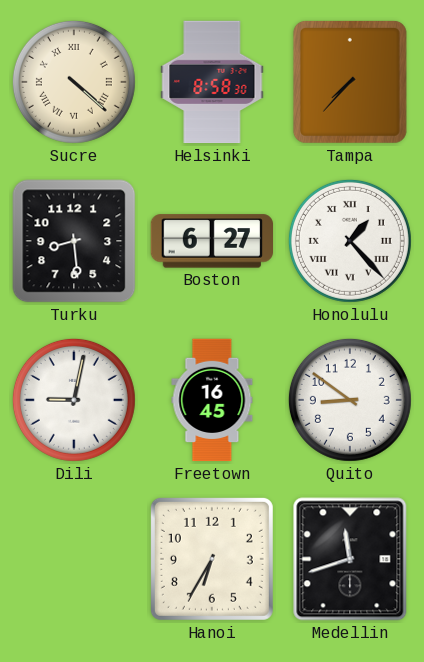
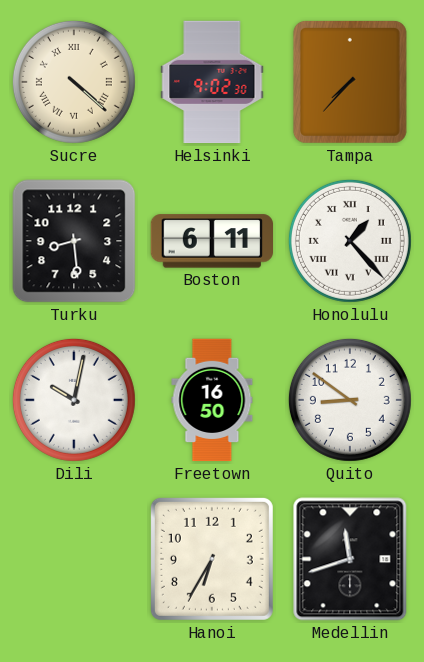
Helsinki: 8:58 -> 9:02 (212, 82)
Boston: 6:27 -> 6:11 (212, 241)
Dili: 9:02 -> 10:02 (74, 400)
Freetown: 16:45 -> 16:50 (212, 400)
